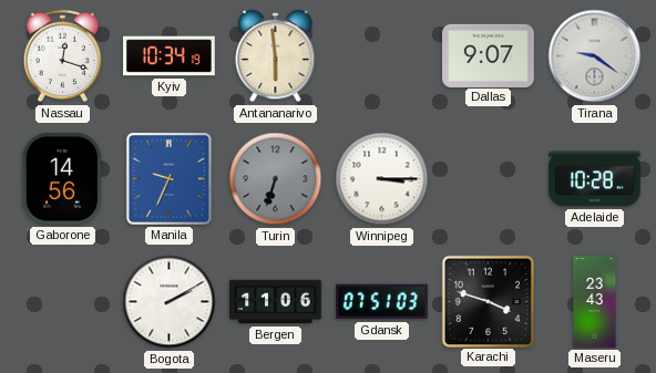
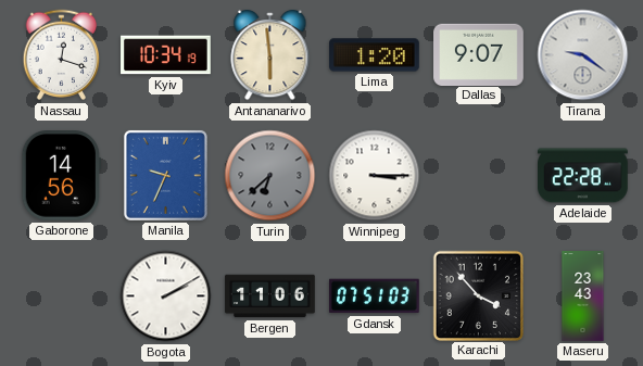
Lima: none -> 1:20 (375, 55)
Turin: 6:33 -> 6:38 (270, 176)
Adelaide: 10:28 -> 22:28 (583, 176)
Karachi: 3:48 -> 3:53 (478, 295)
